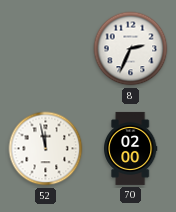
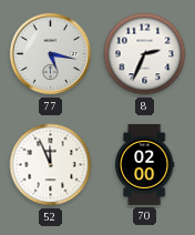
77: none -> 5:17 (51, 54)
52: 11:58 -> 11:56 (51, 165)
